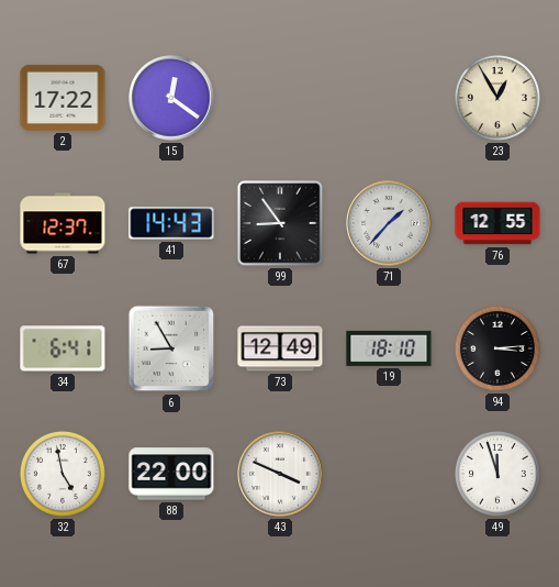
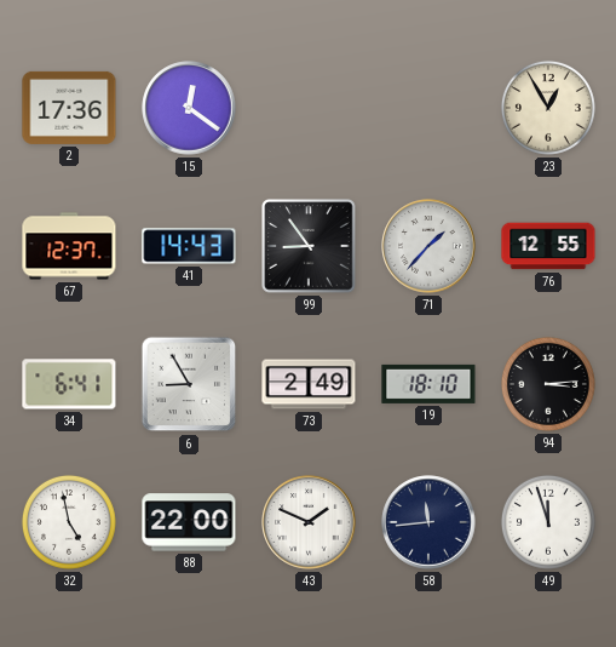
2: 17:22 -> 17:36 (69, 108)
73: 12:49 -> 2:49 (309, 384)
43: 3:49 -> 1:49 (309, 522)
58: none -> 11:44 (428, 522)
